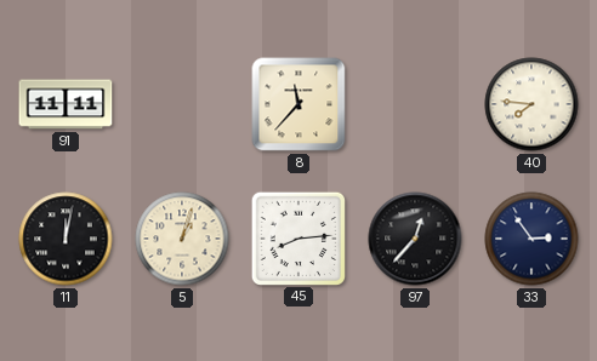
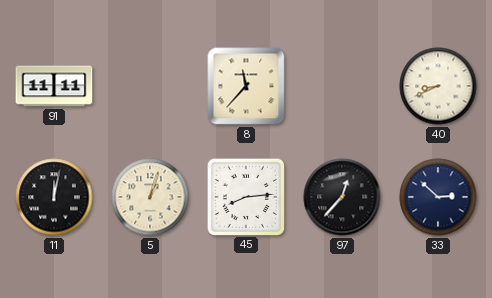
40: 7:46 -> 8:41 (438, 86)
33: 2:54 -> 2:52 (438, 197)
